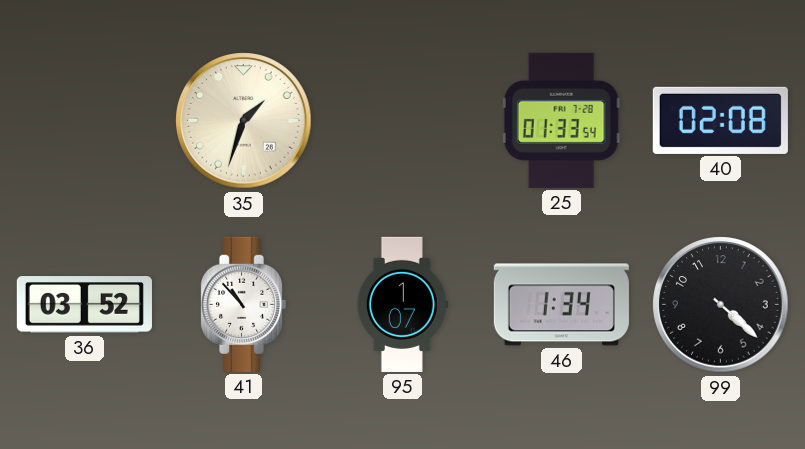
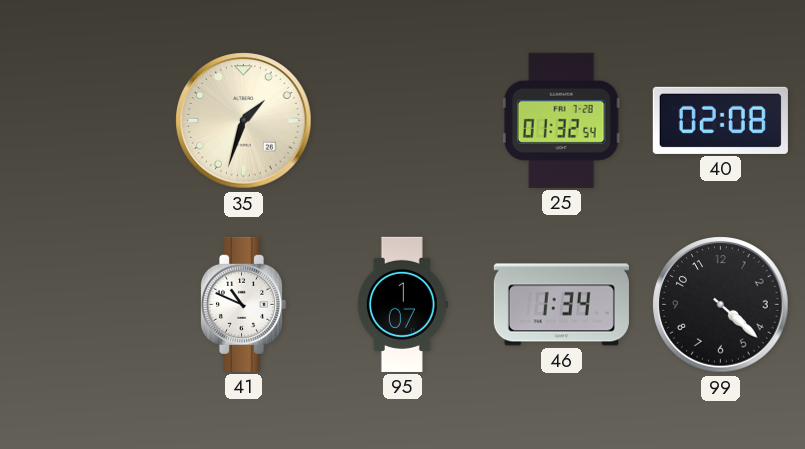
25: 01:33 -> 01:32 (561, 120)
36: 03:52 -> none (84, 305)
41: 10:53 -> 10:49 (243, 304)
